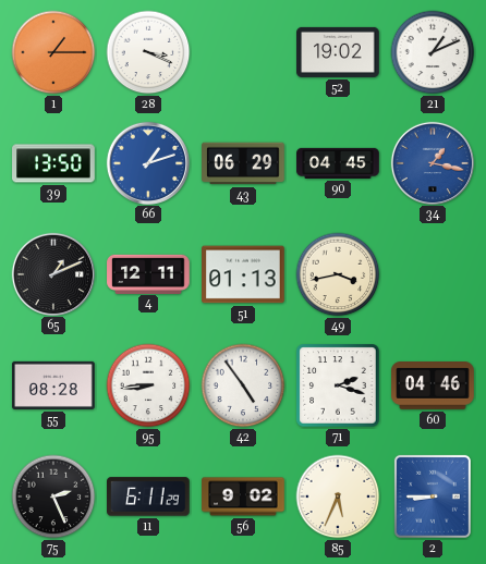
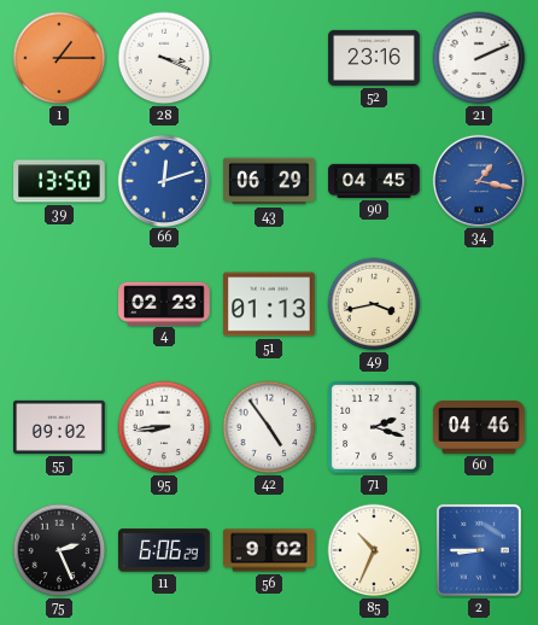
52: 19:02 -> 23:16 (374, 58)
21: 1:11 -> 2:11 (479, 58)
66: 1:12 -> 12:12 (163, 180)
65: 1:11 -> none (52, 273)
4: 12:11 -> 02:23 (164, 303)
55: 08:28 -> 09:02 (59, 427)
11: 6:11 -> 6:06 (165, 550)
85: 5:34 -> 10:34 (374, 550)
